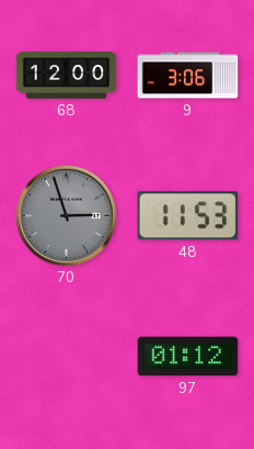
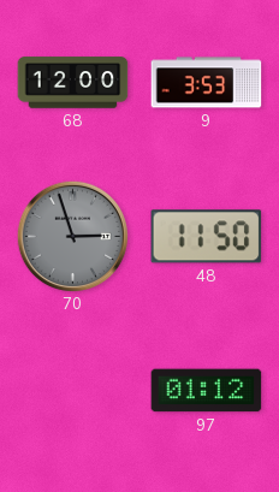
9: 3:06 -> 3:53 (207, 83)
48: 11:53 -> 11:50 (207, 237)
